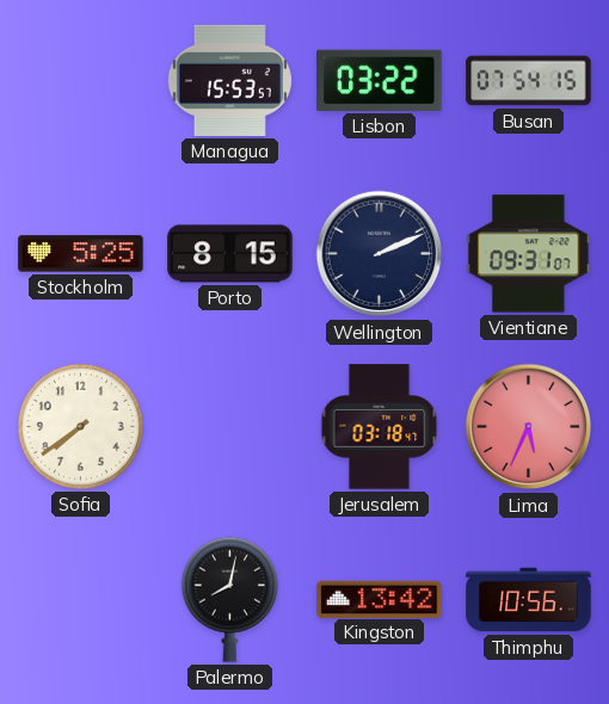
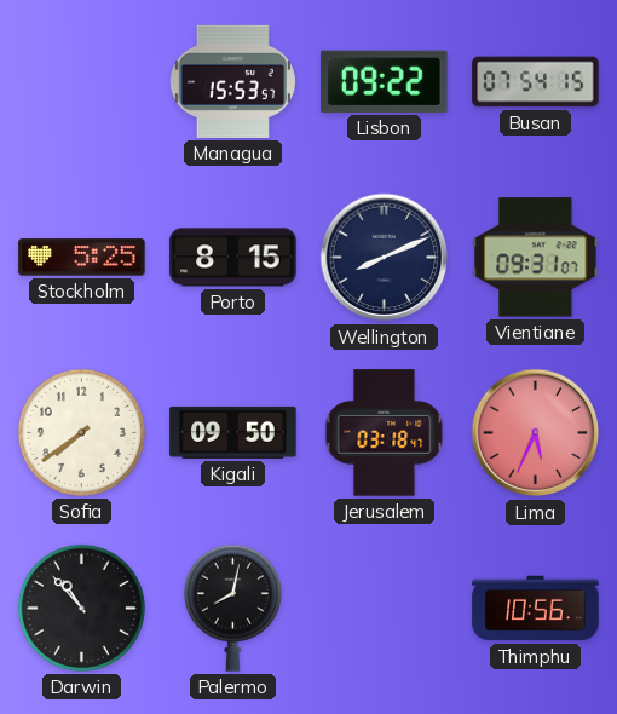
Lisbon: 03:22 -> 09:22 (385, 81)
Wellington: 2:11 -> 8:11 (385, 258)
Kigali: none -> 09:50 (233, 432)
Darwin: none -> 10:53 (81, 608)
Kingston: 13:42 -> none (380, 599)
